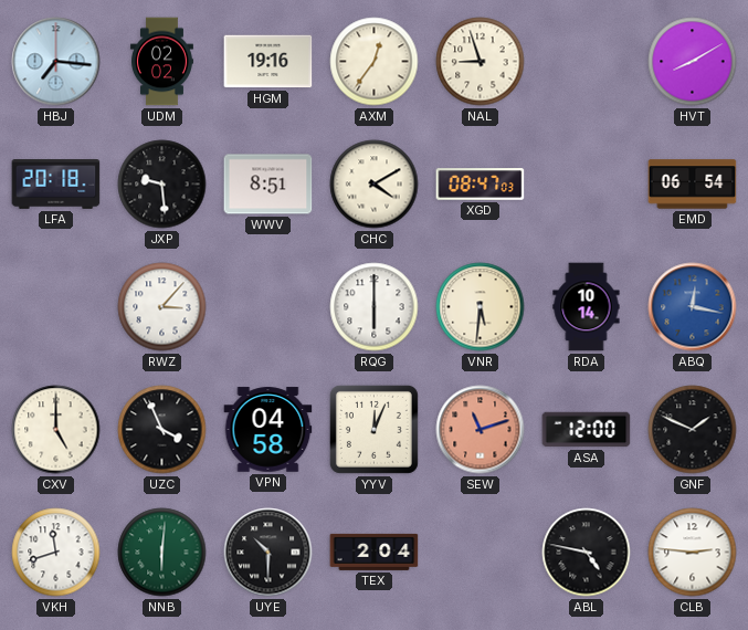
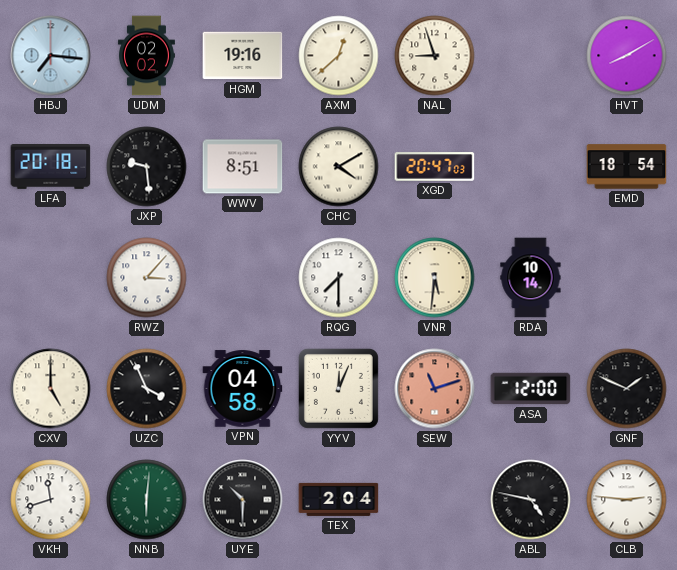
AXM: 12:36 -> 12:38 (339, 56)
XGD: 08:47 -> 20:47 (435, 167)
EMD: 06:54 -> 18:54 (627, 167)
RQG: 6:00 -> 7:30 (339, 278)
ABQ: 12:17 -> none (693, 307)
